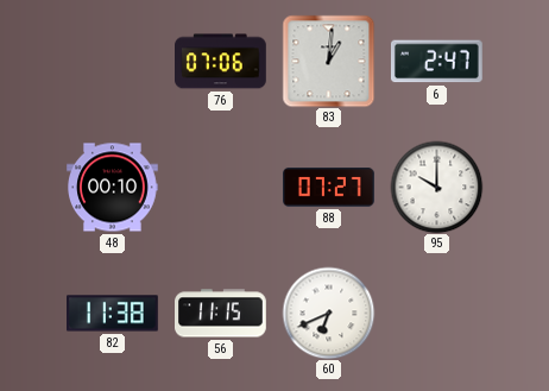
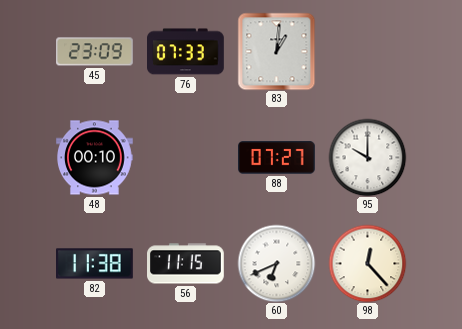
45: none -> 23:09 (95, 52)
76: 07:06 -> 07:33 (186, 52)
6: 2:47 -> none (436, 62)
98: none -> 12:23 (367, 263)
